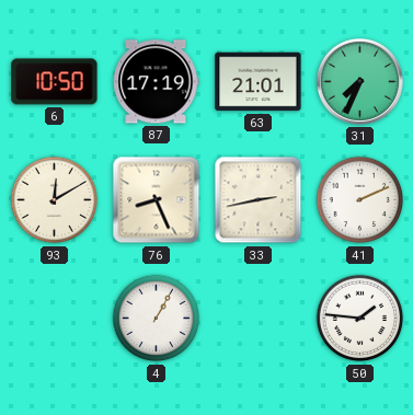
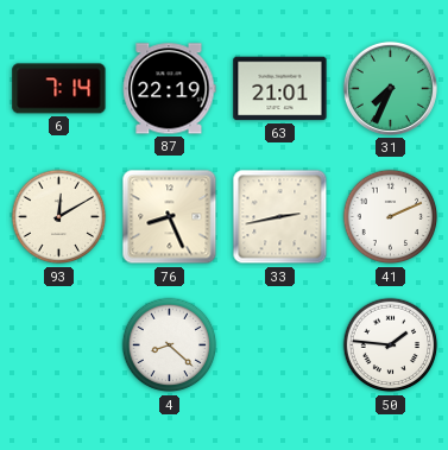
6: 10:50 -> 7:14 (59, 89)
87: 17:19 -> 22:19 (170, 89)
4: 1:05 -> 8:22 (170, 346)
